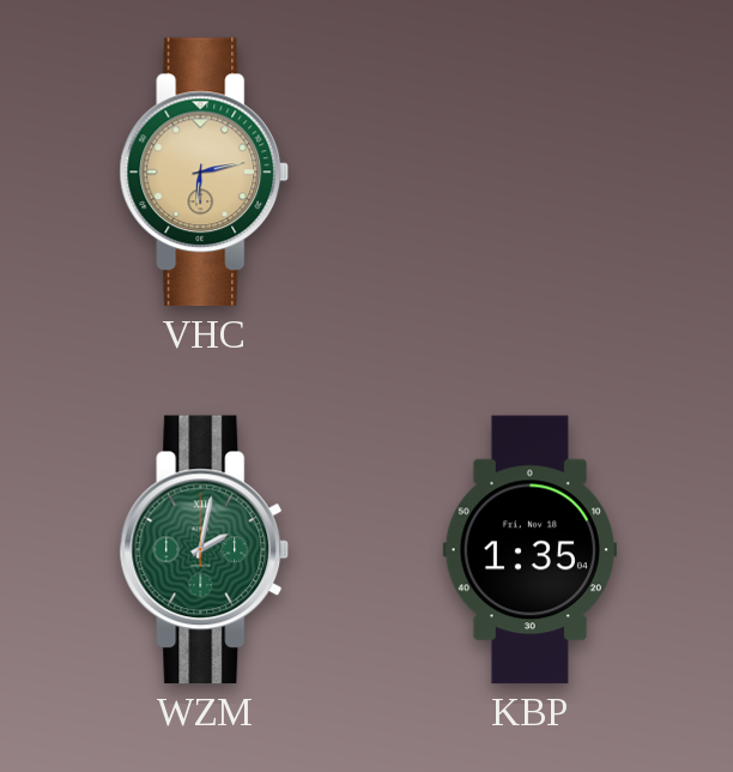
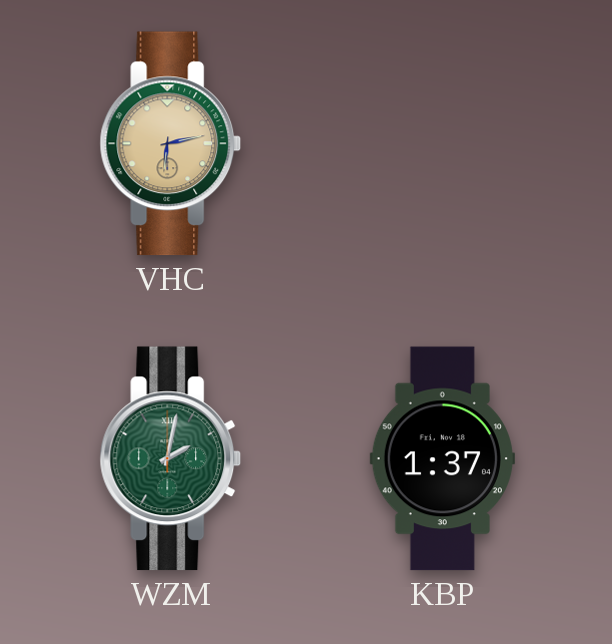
KBP: 1:35 -> 1:37 (442, 459)
